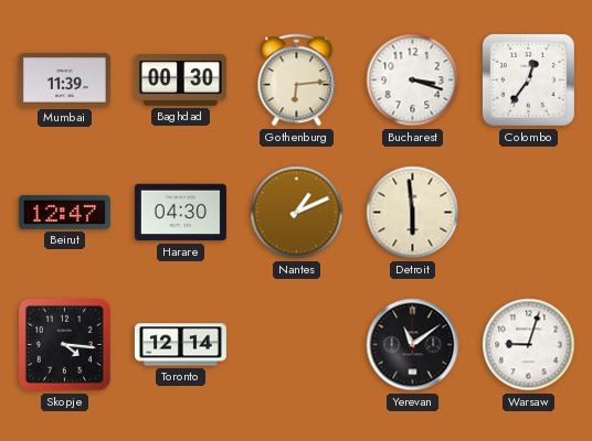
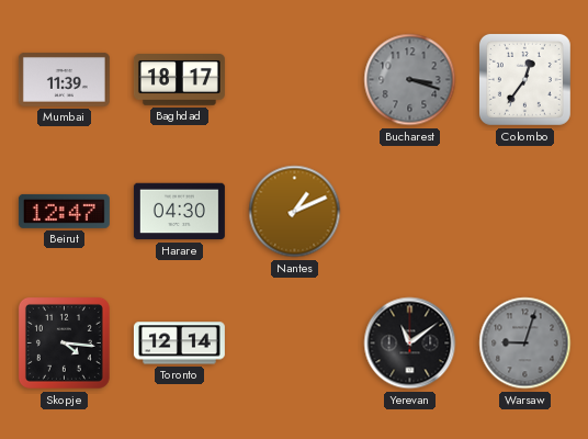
Baghdad: 00:30 -> 18:17 (179, 80)
Gothenburg: 6:14 -> none (297, 80)
Bucharest dial: white -> grey (410, 80)
Detroit: 5:59 -> none (413, 213)
Warsaw dial: white -> grey (525, 344)
